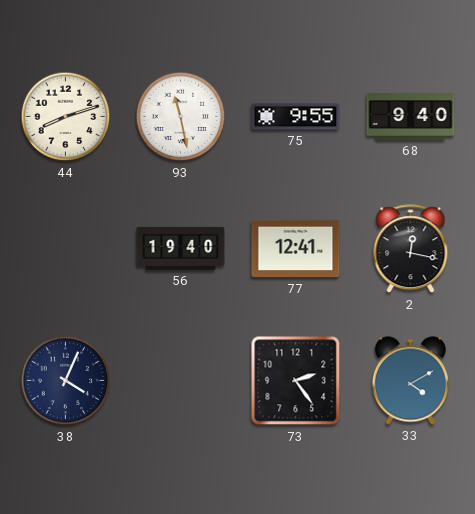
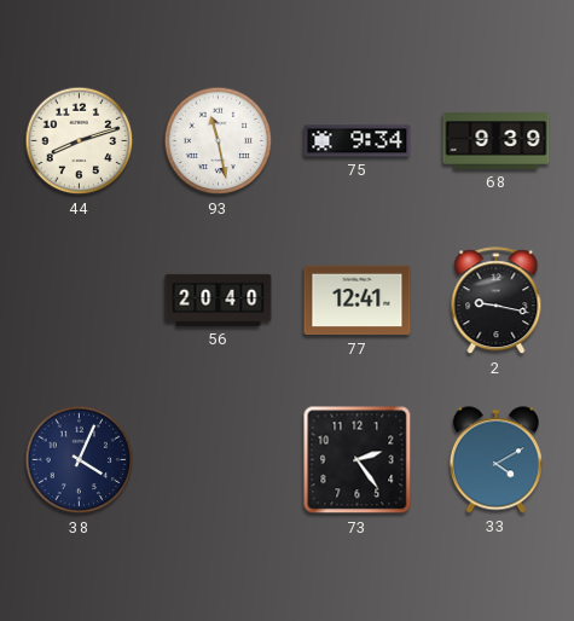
75: 9:55 -> 9:34 (358, 141)
68: 9:40 -> 9:39 (497, 141)
56: 19:40 -> 20:40 (219, 300)
2: 12:17 -> 9:17 (497, 301)
